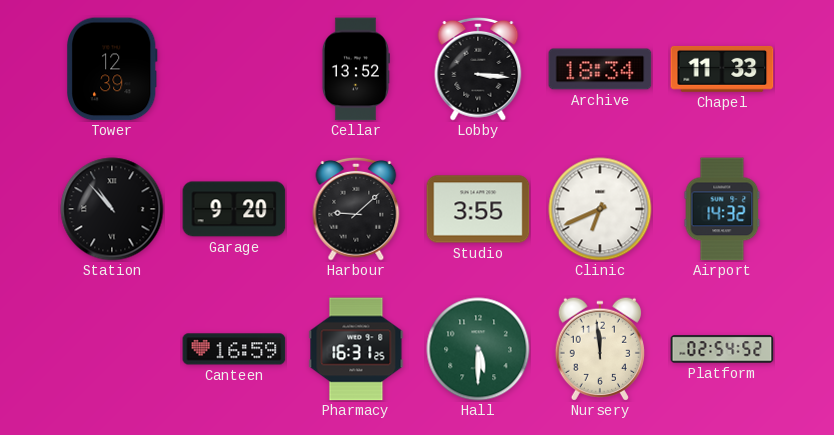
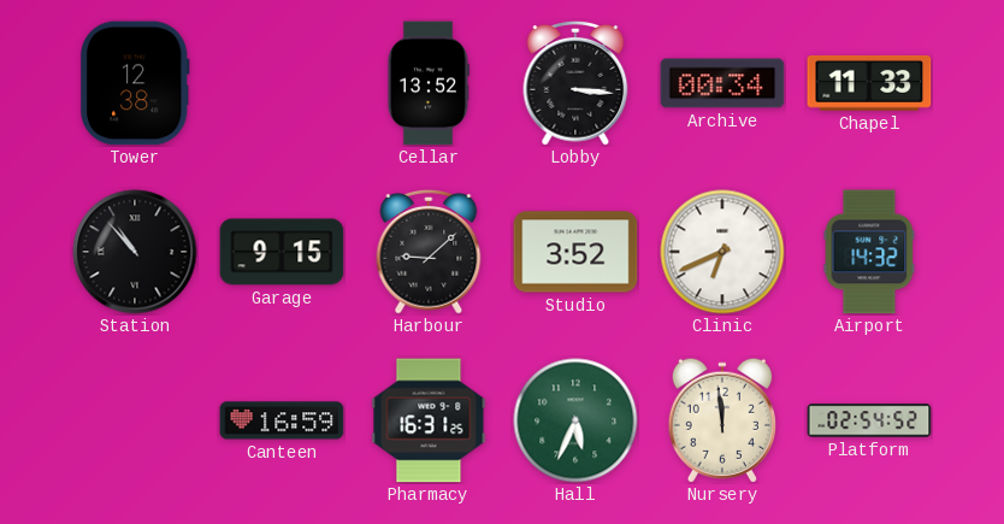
Tower: 12:39 -> 12:38 (136, 83)
Archive: 18:34 -> 00:34 (722, 83)
Garage: 9:20 -> 9:15 (282, 252)
Studio: 3:55 -> 3:52 (575, 252)
Hall: 5:30 -> 5:34 (575, 420)
